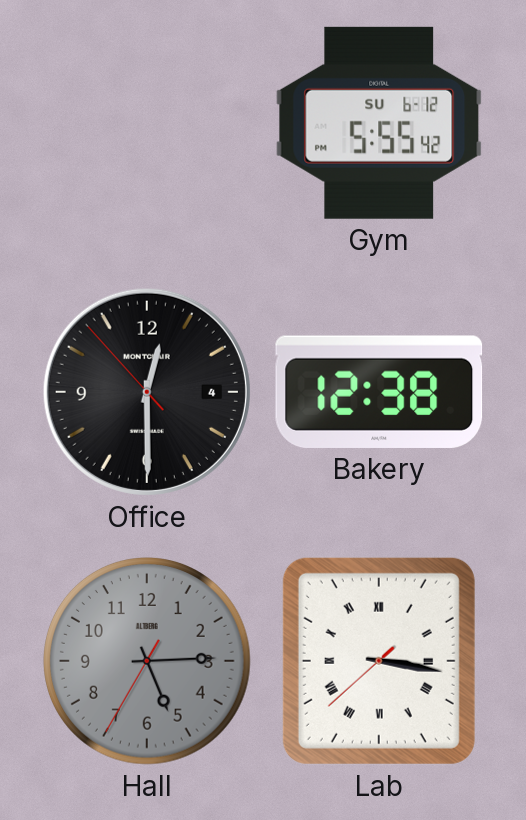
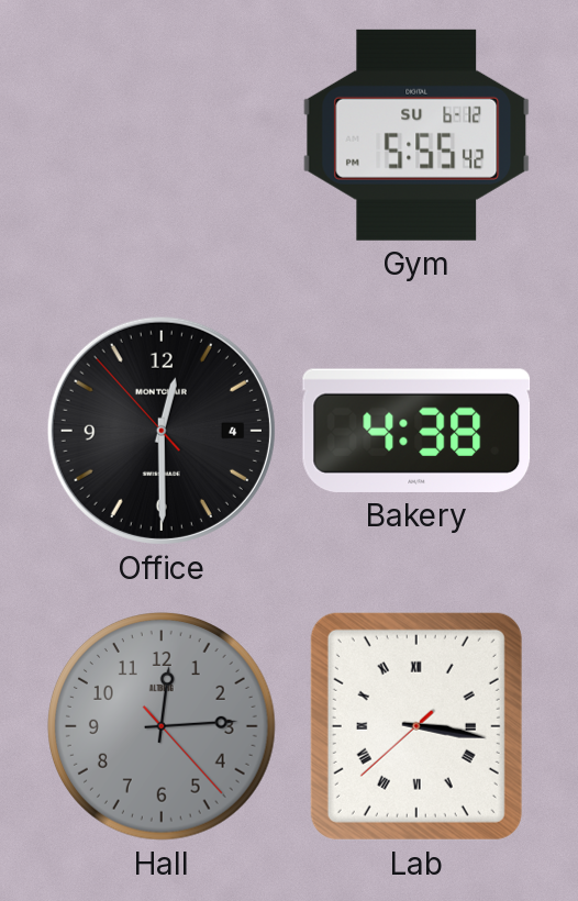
Bakery: 12:38 -> 4:38 (416, 431)
Hall: 5:14 -> 12:14 (163, 727)
